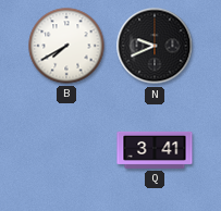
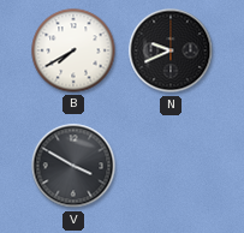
V: none -> 3:50 (73, 166)
Q: 3:41 -> none (155, 150)
